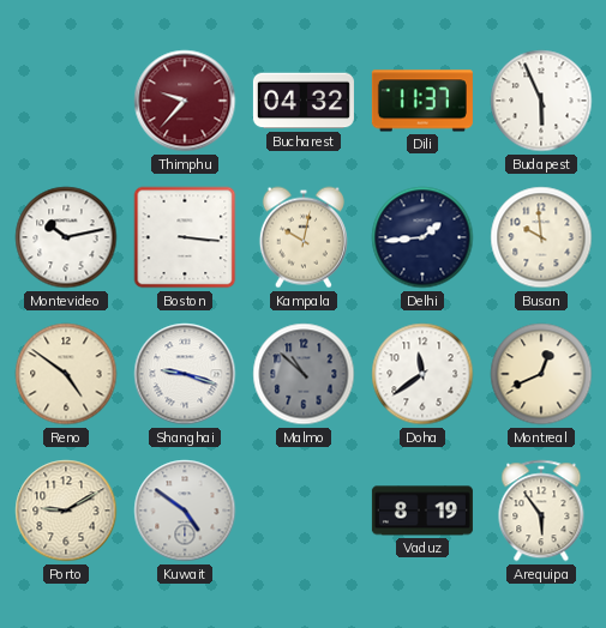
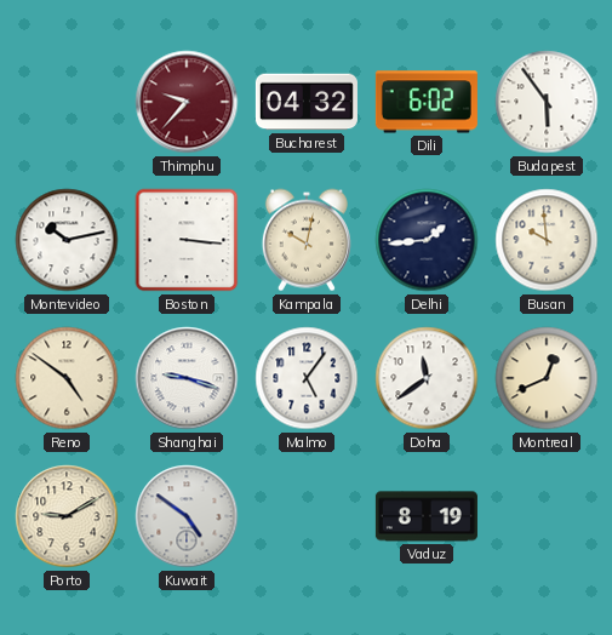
Dili: 11:37 -> 6:02 (427, 102)
Budapest: 5:56 -> 5:54 (547, 102)
Malmo: 10:52 -> 5:06 (307, 378)
Malmo dial: grey -> white (307, 378)
Arequipa: 5:54 -> none (541, 511)
